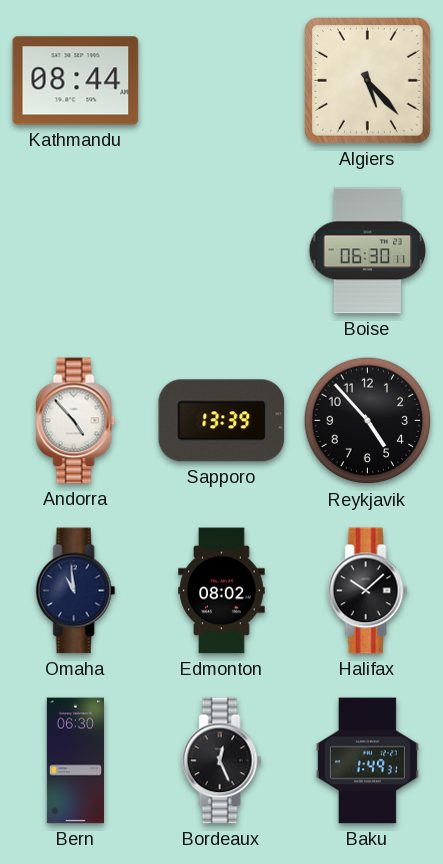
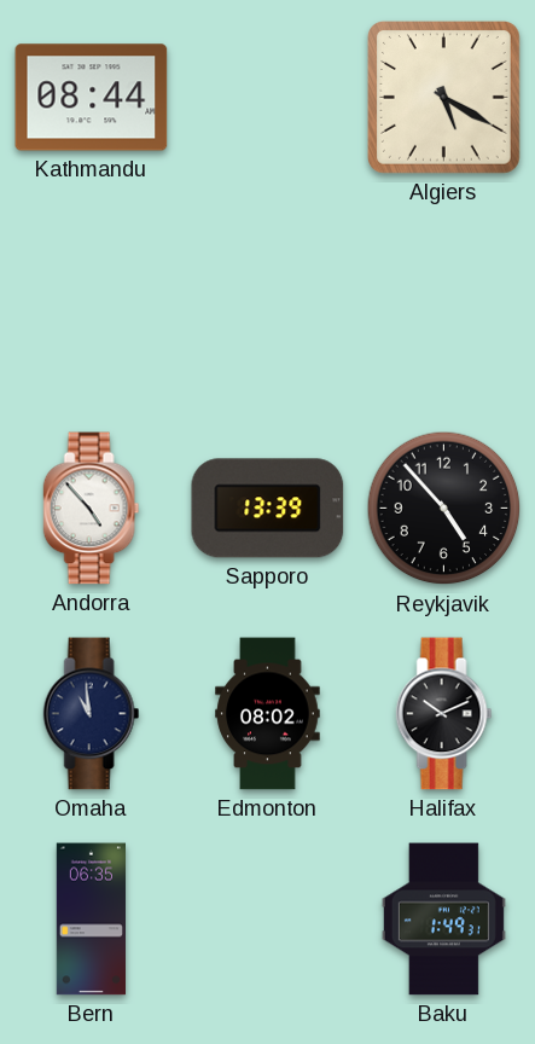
Algiers: 5:23 -> 5:20 (444, 98)
Boise: 06:30 -> none (368, 251)
Halifax: 10:08 -> 10:11 (444, 714)
Bern: 06:30 -> 06:35 (91, 920)
Bordeaux: 12:26 -> none (222, 761)
